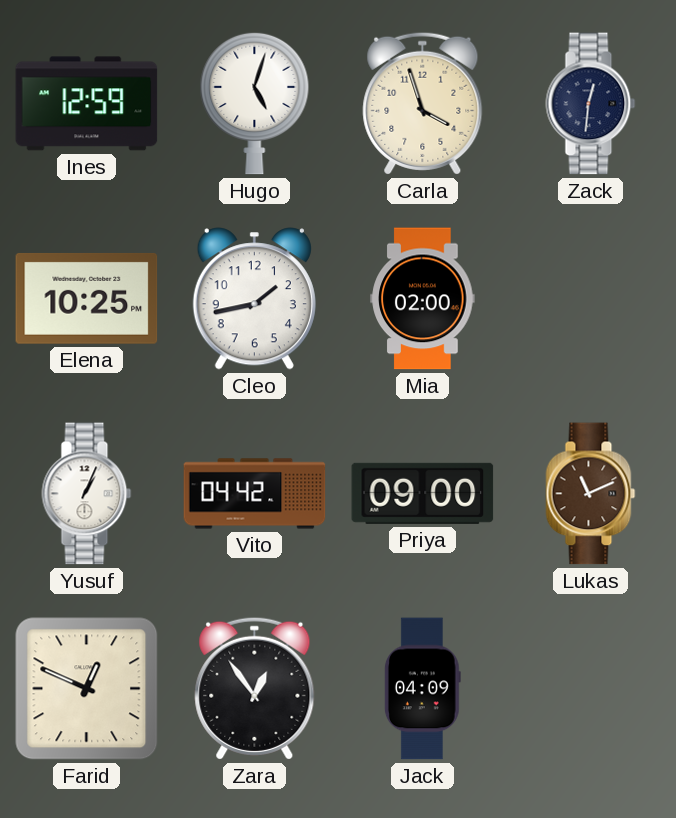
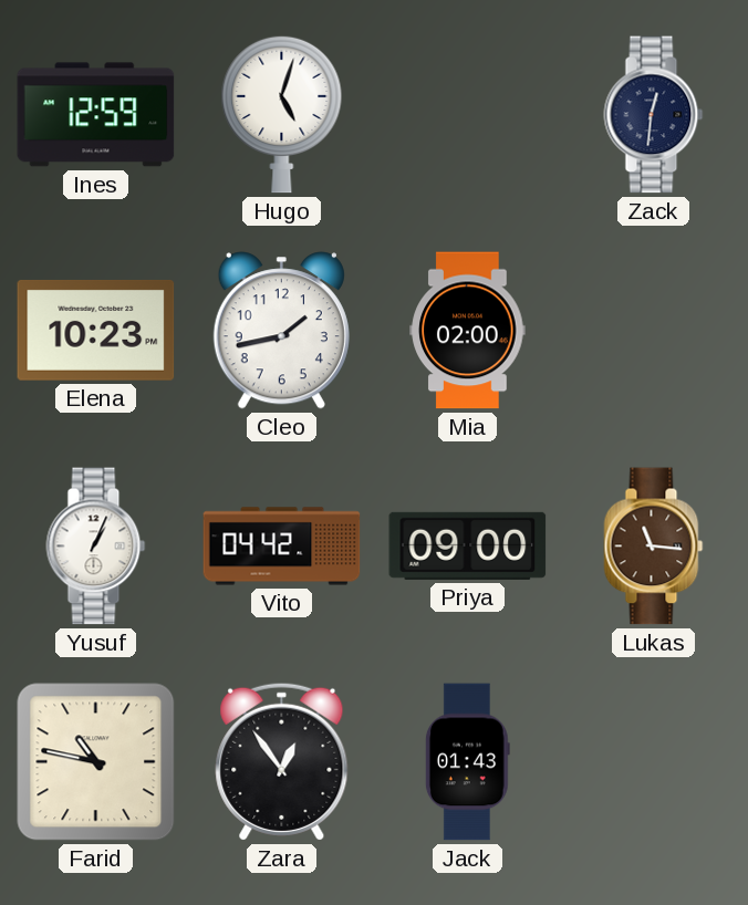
Carla: 3:57 -> none (423, 103)
Elena: 10:25 -> 10:23 (96, 330)
Lukas: 11:11 -> 11:16 (654, 547)
Farid: 12:49 -> 10:47 (96, 762)
Jack: 04:09 -> 01:43 (467, 762)
